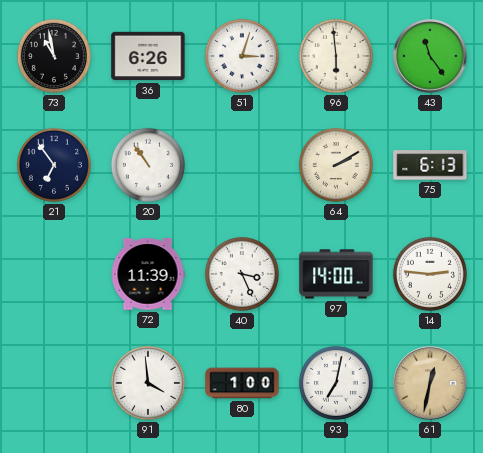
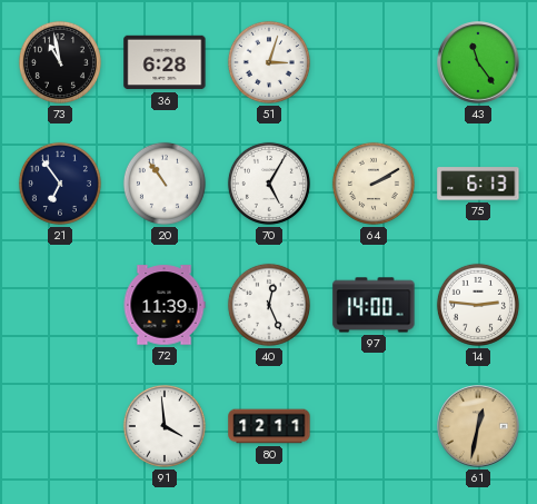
36: 6:26 -> 6:28 (165, 62)
96: 5:59 -> none (336, 56)
70: none -> 5:05 (269, 184)
40: 3:26 -> 12:26 (269, 305)
80: 1:00 -> 12:11 (269, 426)
93: 7:02 -> none (336, 383)
